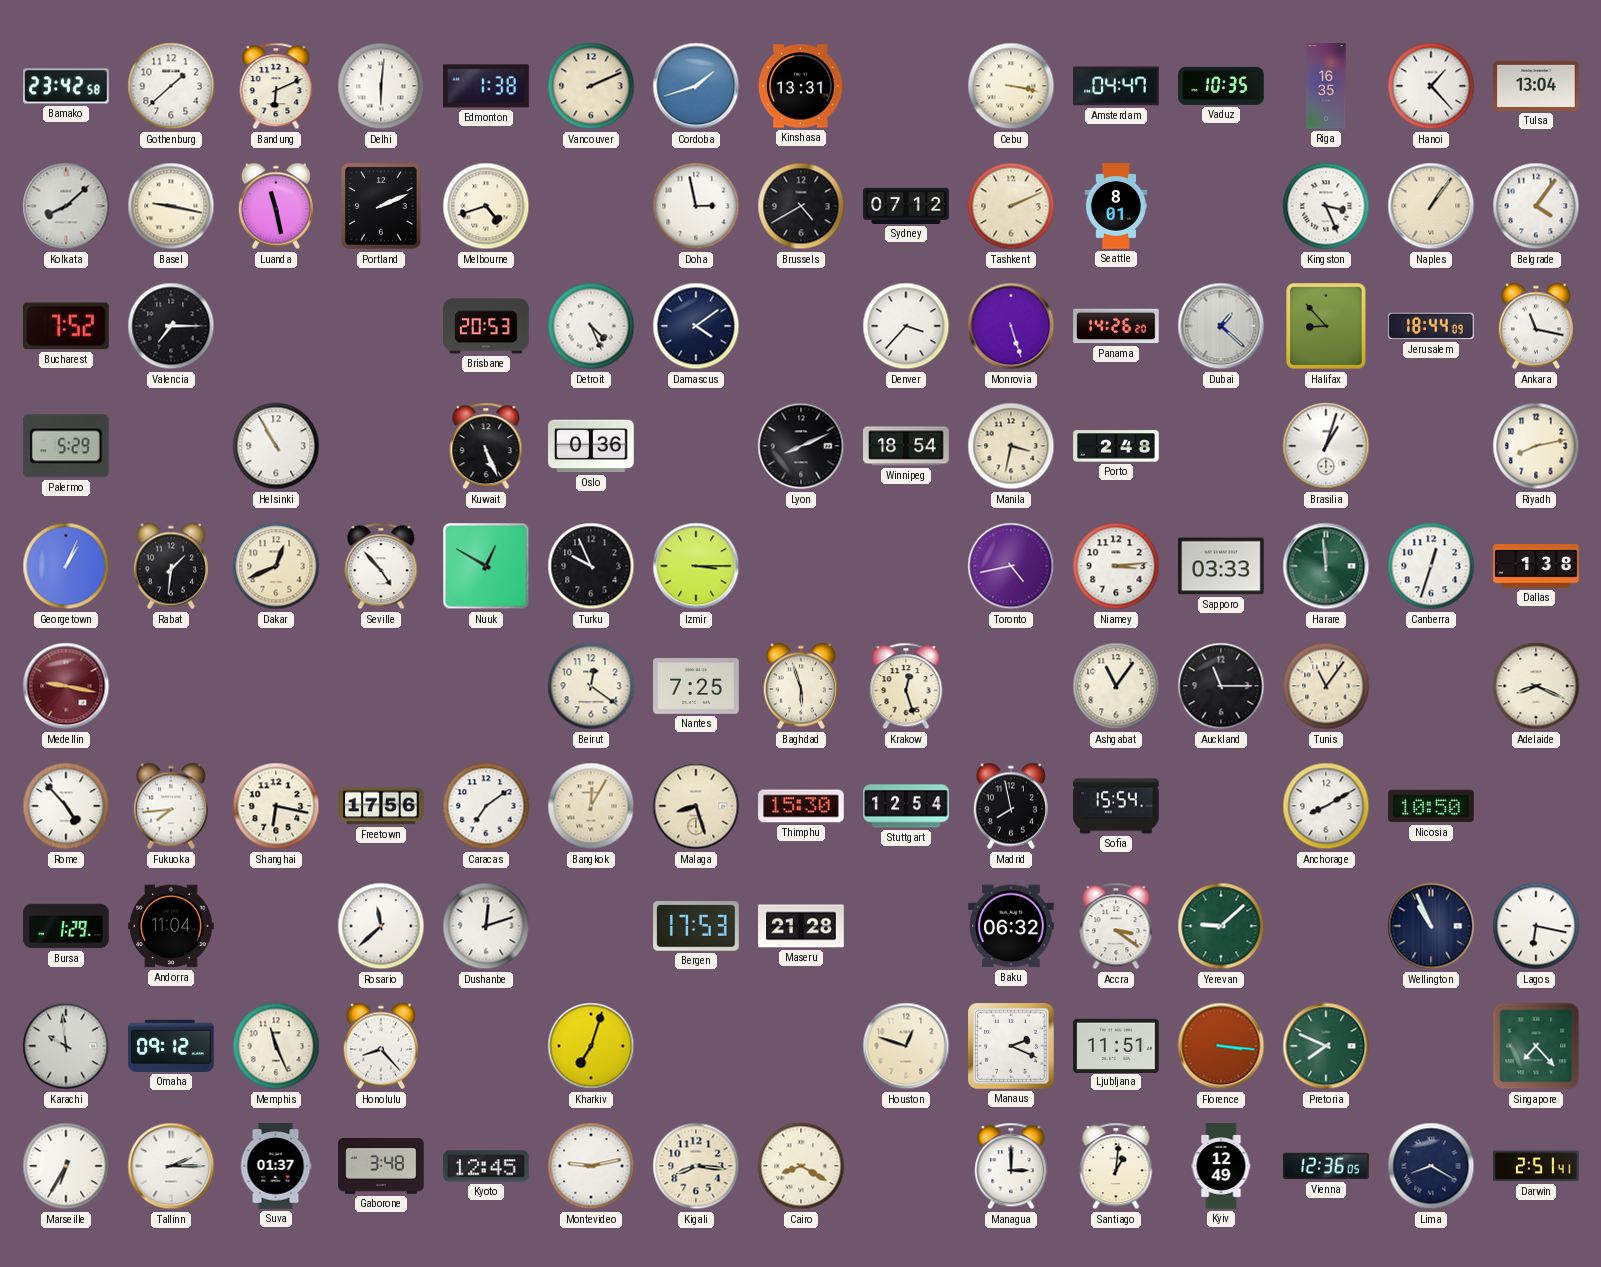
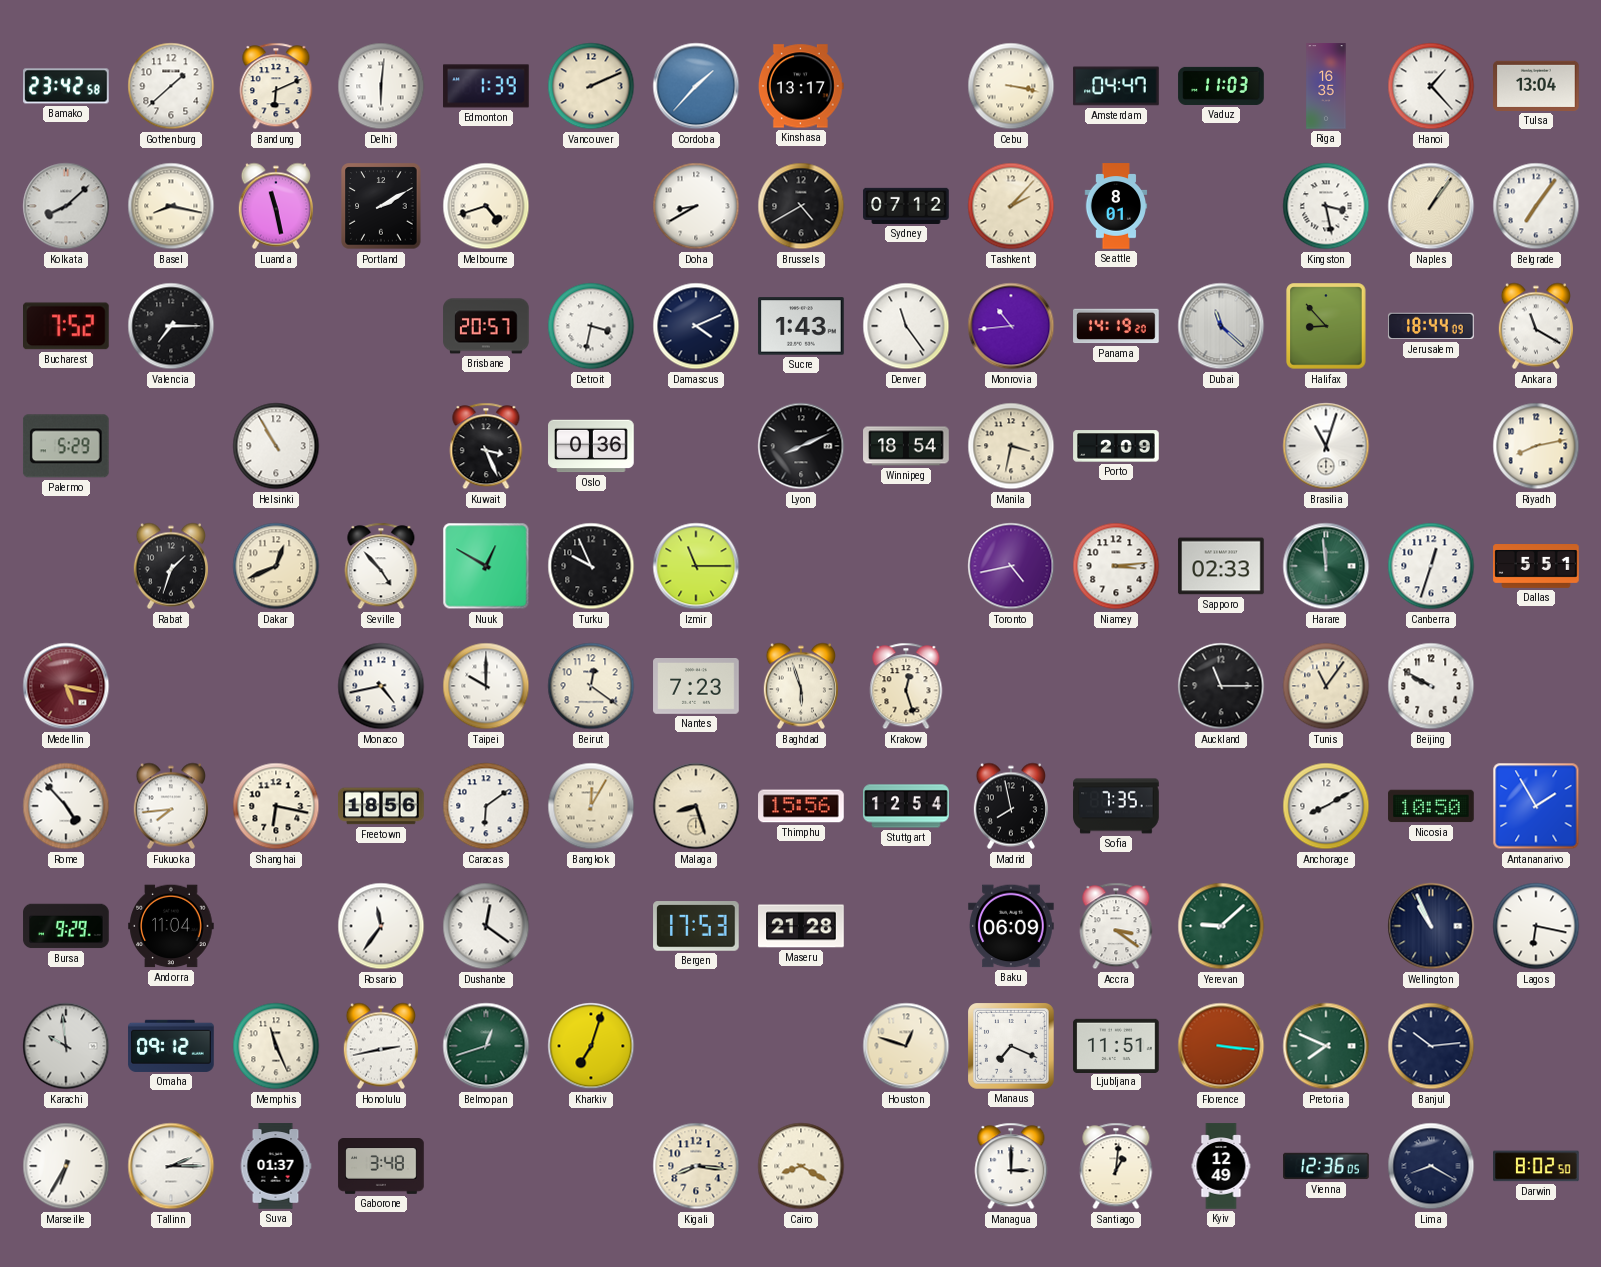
Edmonton: 1:38 -> 1:39 (486, 86)
Cordoba: 1:42 -> 1:37 (696, 86)
Kinshasa: 13:31 -> 13:17 (801, 86)
Vaduz: 10:35 -> 11:03 (1221, 86)
Basel: 9:17 -> 8:17 (171, 206)
Portland: 2:11 -> 2:10 (381, 206)
Doha: 2:58 -> 8:40 (696, 206)
Tashkent: 2:11 -> 2:07 (1011, 206)
Kingston: 3:26 -> 3:28 (1326, 206)
Belgrade: 4:06 -> 7:06 (1536, 206)
Brisbane: 20:53 -> 20:57 (486, 326)
Detroit: 4:26 -> 3:32 (591, 326)
Damascus: 4:09 -> 4:11 (696, 326)
Sucre: none -> 1:43 (801, 326)
Denver: 3:37 -> 11:24 (906, 326)
Monrovia: 5:27 -> 10:44 (1011, 326)
Panama: 14:26 -> 14:19 (1116, 326)
Dubai: 1:22 -> 11:22 (1221, 326)
Ankara: 11:17 -> 11:20 (1536, 326)
Kuwait: 5:26 -> 3:26 (486, 446)
Porto: 2:48 -> 2:09 (1116, 446)
Brasilia: 1:03 -> 11:03 (1326, 446)
Georgetown: 1:04 -> none (66, 566)
Rabat: 1:31 -> 1:33 (171, 566)
Izmir: 3:15 -> 11:15 (696, 566)
Sapporo: 03:33 -> 02:33 (1221, 566)
Dallas: 1:38 -> 5:51 (1536, 567)
Medellin: 9:17 -> 5:17 (66, 686)
Monaco: none -> 4:43 (381, 686)
Taipei: none -> 10:00 (486, 686)
Nantes: 7:25 -> 7:23 (696, 687)
Ashgabat: 11:06 -> none (1116, 686)
Beijing: none -> 9:50 (1431, 686)
Adelaide: 8:19 -> none (1536, 686)
Freetown: 17:56 -> 18:56 (381, 806)
Caracas: 7:09 -> 6:09 (486, 806)
Thimphu: 15:30 -> 15:56 (801, 806)
Sofia: 15:54 -> 7:35 (1116, 806)
Antananarivo: none -> 1:55 (1536, 806)
Bursa: 1:29 -> 9:29 (66, 926)
Rosario: 11:38 -> 11:36 (381, 926)
Dushanbe: 12:12 -> 12:21 (486, 926)
Baku: 06:32 -> 06:09 (1011, 926)
Honolulu: 8:23 -> 2:43 (381, 1046)
Belmopan: none -> 12:42 (486, 1046)
Manaus: 2:19 -> 7:19 (1012, 1047)
Banjul: none -> 10:14 (1431, 1046)
Singapore: 7:23 -> none (1536, 1046)
Kyoto: 12:45 -> none (486, 1166)
Montevideo: 9:13 -> none (591, 1166)
Darwin: 2:51 -> 8:02 (1536, 1166)
